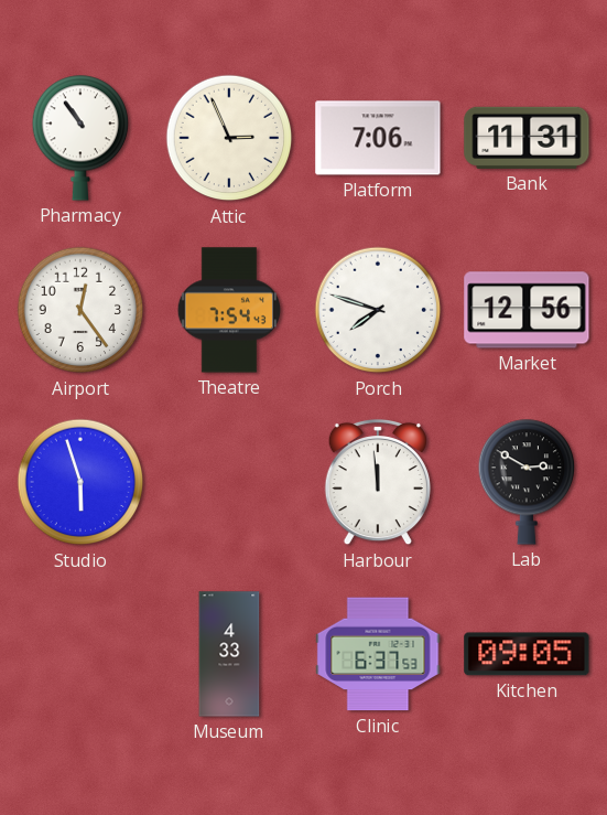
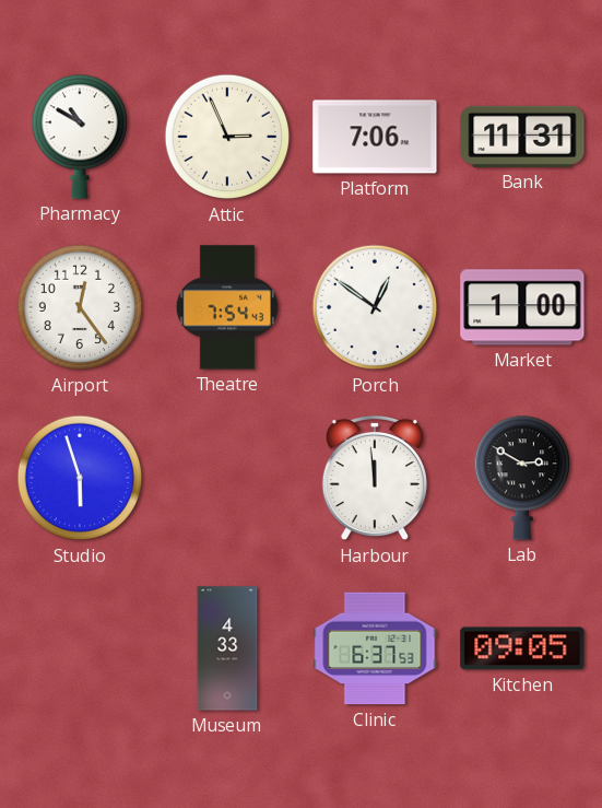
Pharmacy: 10:54 -> 10:50 (80, 137)
Porch: 7:48 -> 12:51 (375, 307)
Market: 12:56 -> 1:00 (522, 307)
